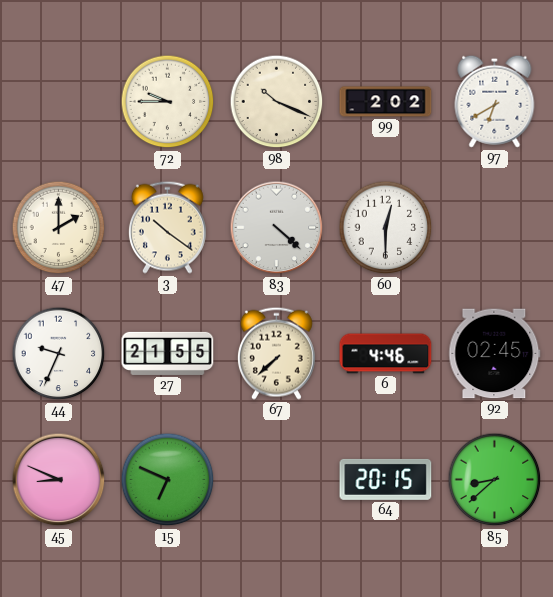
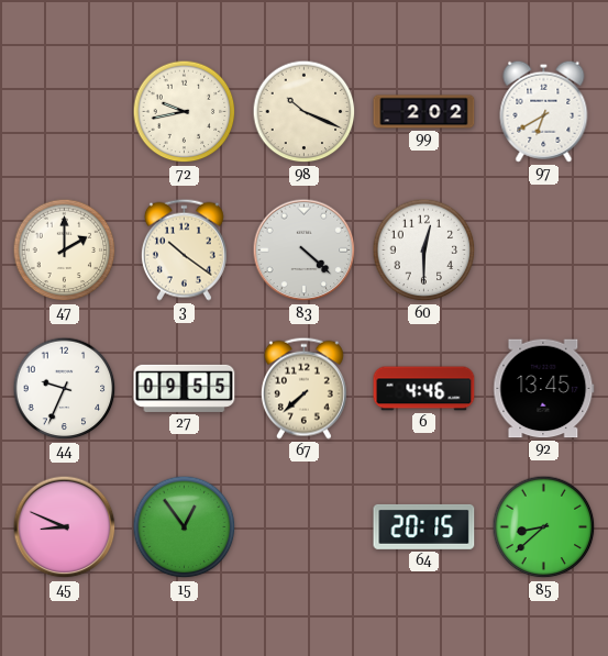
72: 9:45 -> 9:43 (185, 112)
27: 21:55 -> 09:55 (185, 388)
92: 02:45 -> 13:45 (544, 389)
15: 6:49 -> 12:54 (185, 527)
